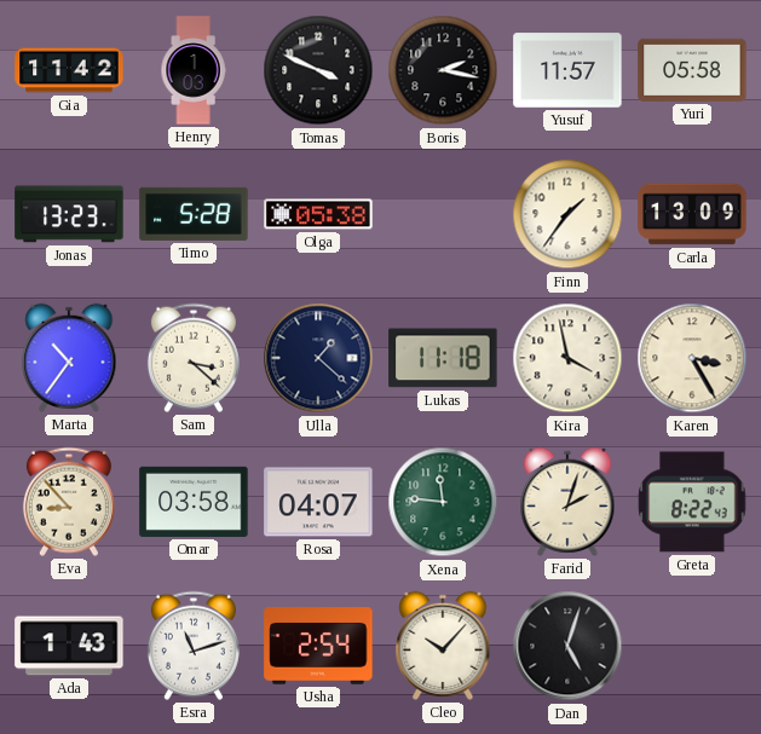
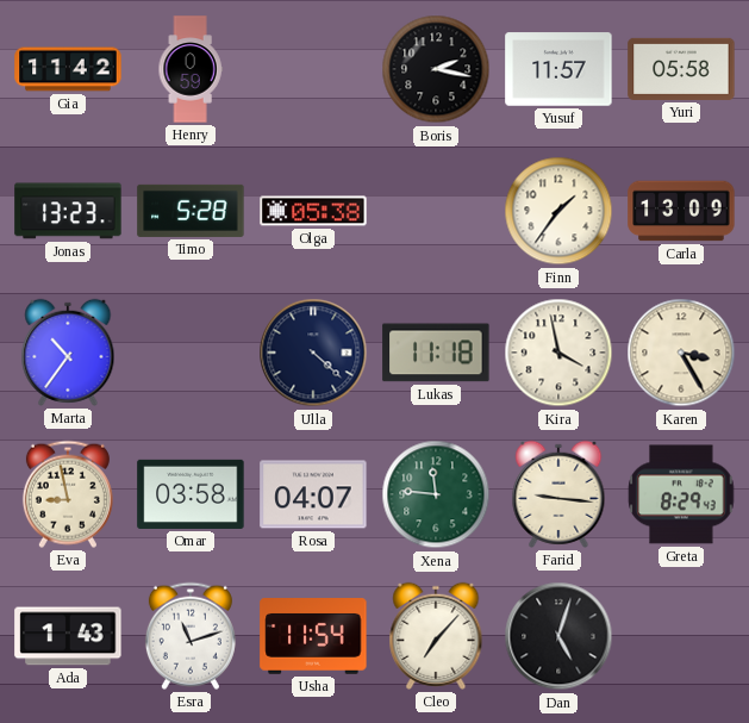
Henry: 1:03 -> 0:59 (191, 69)
Tomas: 3:49 -> none (318, 70)
Sam: 3:22 -> none (194, 358)
Ulla: 1:22 -> 4:22 (313, 353)
Eva: 8:53 -> 8:58 (68, 494)
Farid: 2:03 -> 9:16 (558, 494)
Greta: 8:22 -> 8:29 (681, 494)
Usha: 2:54 -> 11:54 (313, 637)
Cleo: 10:07 -> 7:07 (436, 636)
